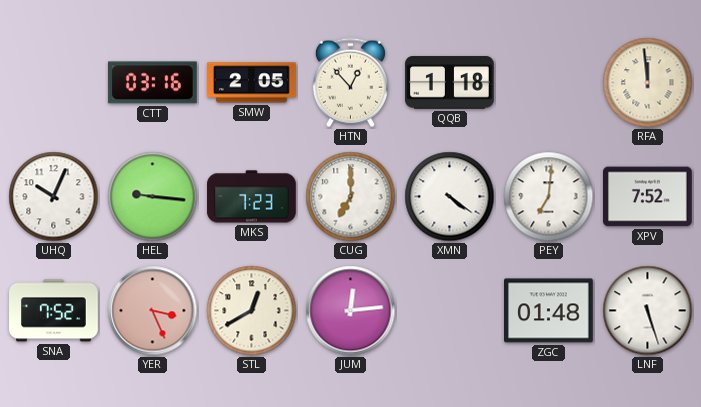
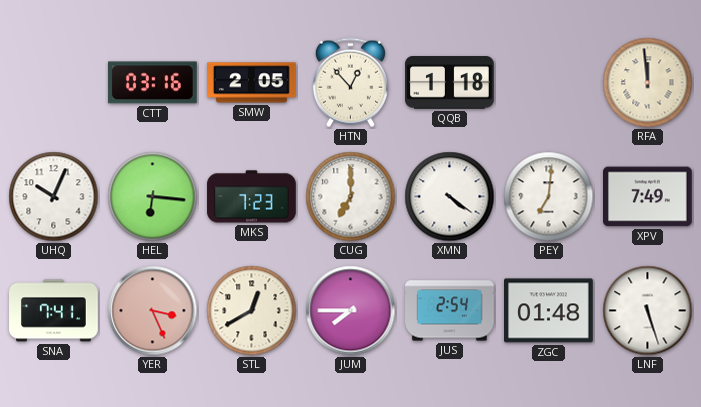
HEL: 9:16 -> 6:16 (153, 197)
XPV: 7:52 -> 7:49 (648, 197)
SNA: 7:52 -> 7:41 (54, 311)
JUM: 12:14 -> 7:45 (351, 311)
JUS: none -> 2:54 (450, 311)
